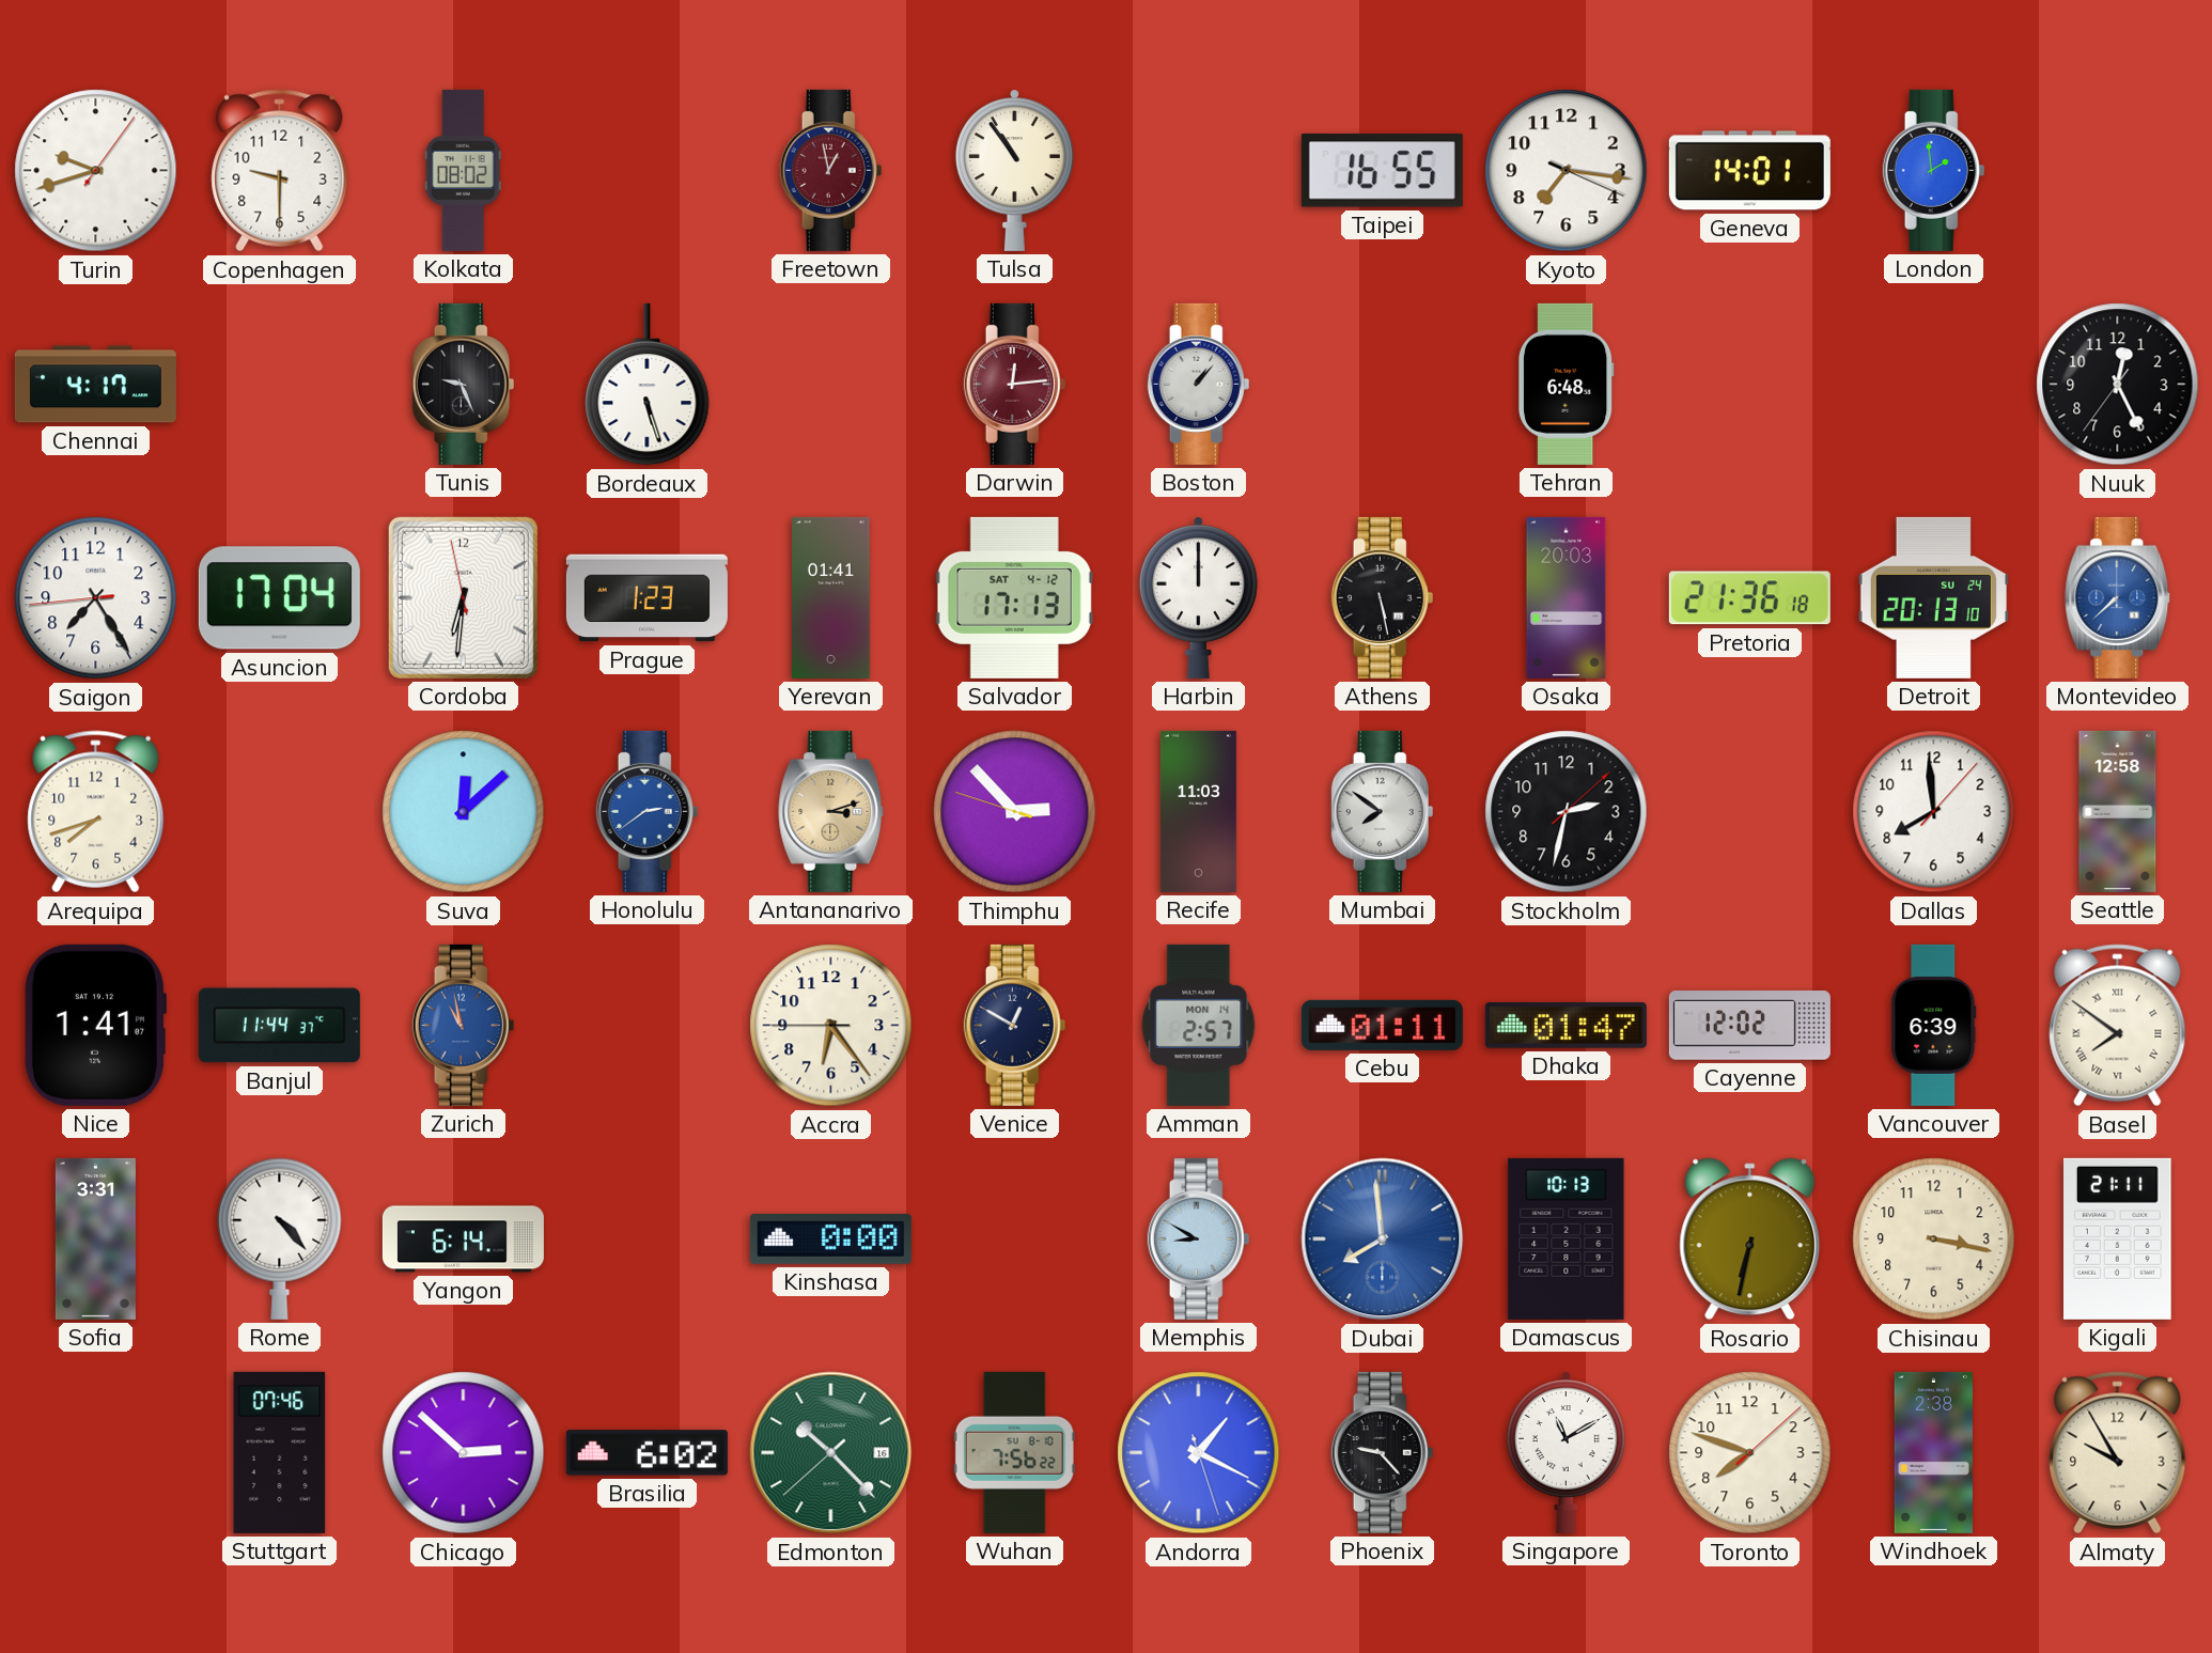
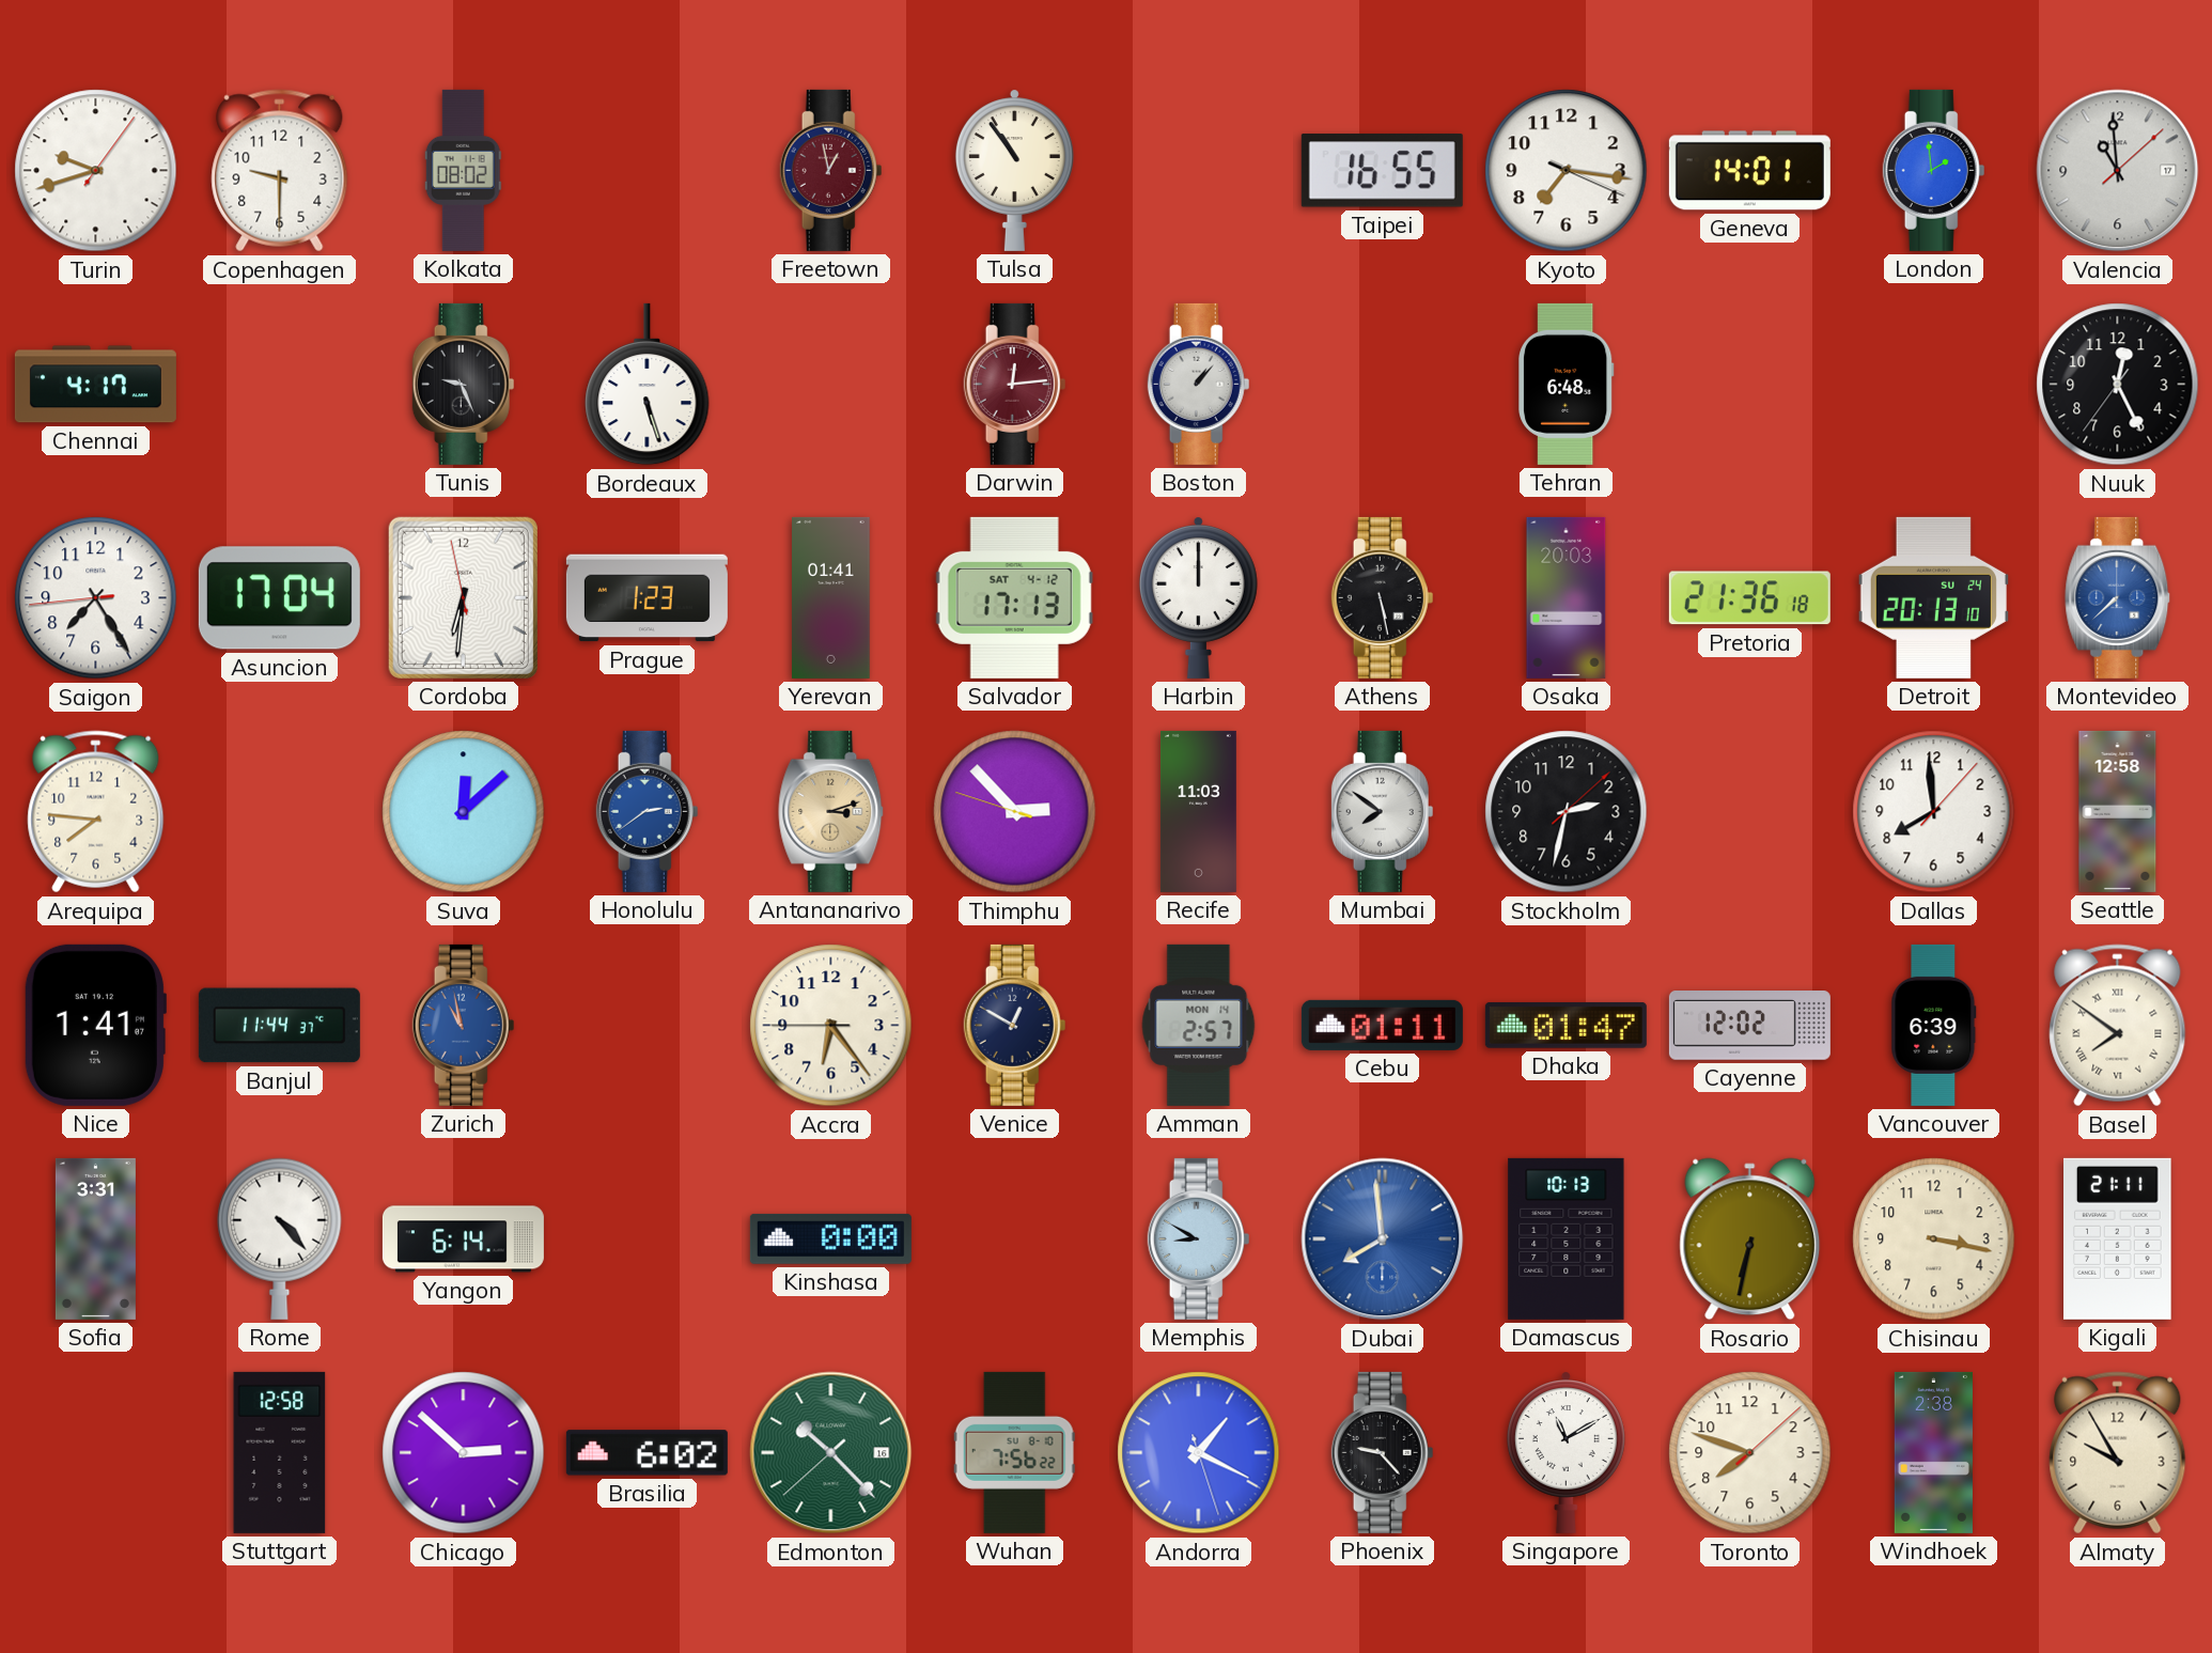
Valencia: none -> 10:59 (2118, 171)
Arequipa: 7:42 -> 7:46 (96, 812)
Stuttgart: 07:46 -> 12:58 (280, 1452)
